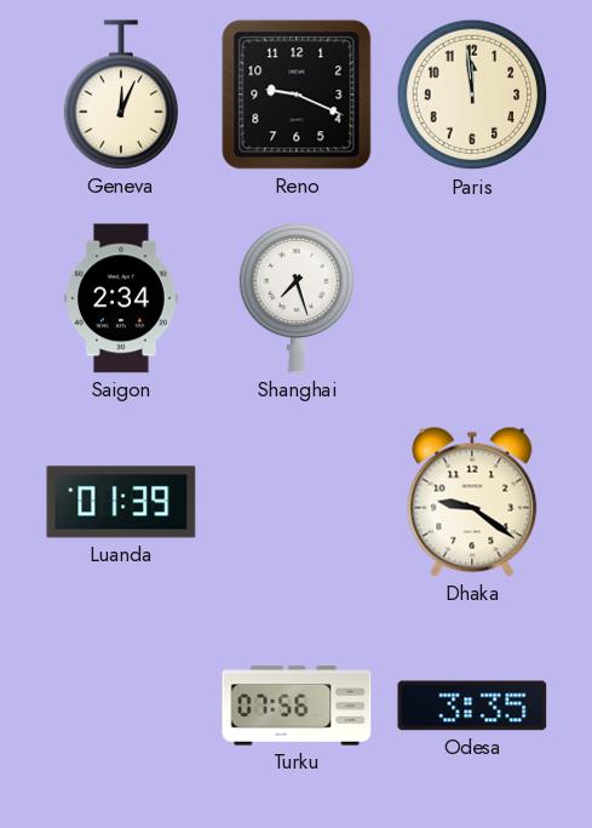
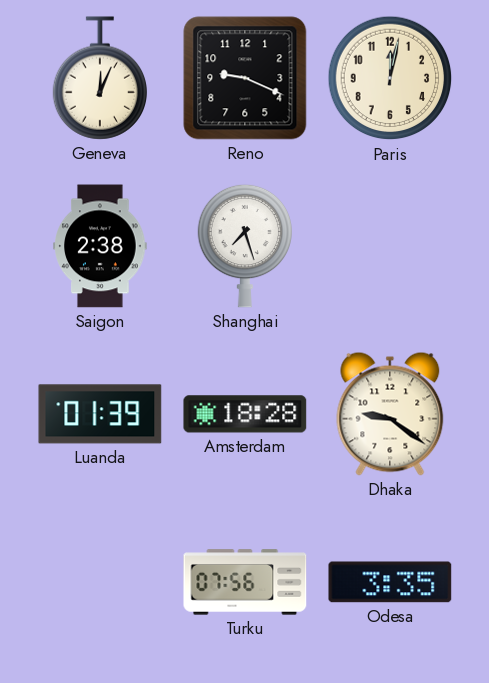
Paris: 11:59 -> 12:02 (390, 78)
Saigon: 2:34 -> 2:38 (100, 246)
Amsterdam: none -> 18:28 (245, 414)
